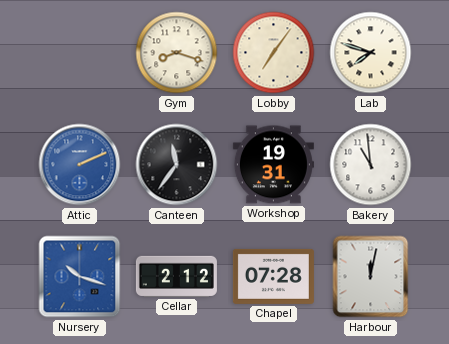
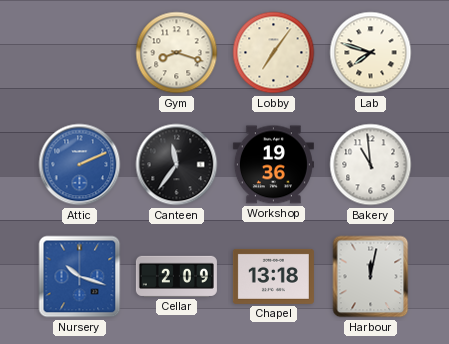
Workshop: 19:31 -> 19:36 (273, 165)
Cellar: 2:12 -> 2:09 (176, 276)
Chapel: 07:28 -> 13:18 (273, 276)
